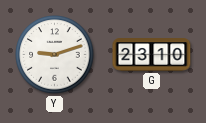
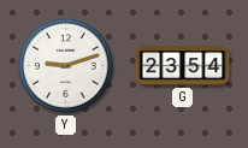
G: 23:10 -> 23:54 (183, 66)
